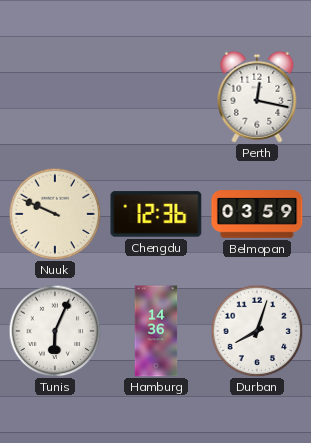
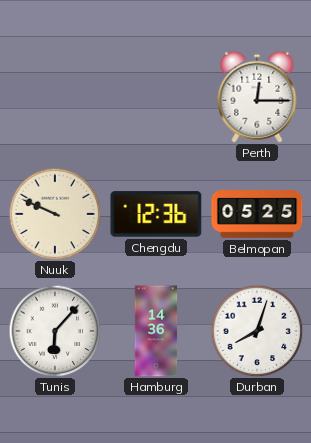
Perth: 12:17 -> 12:15 (257, 97)
Belmopan: 03:59 -> 05:25 (257, 214)
Tunis: 6:04 -> 6:07 (55, 331)
